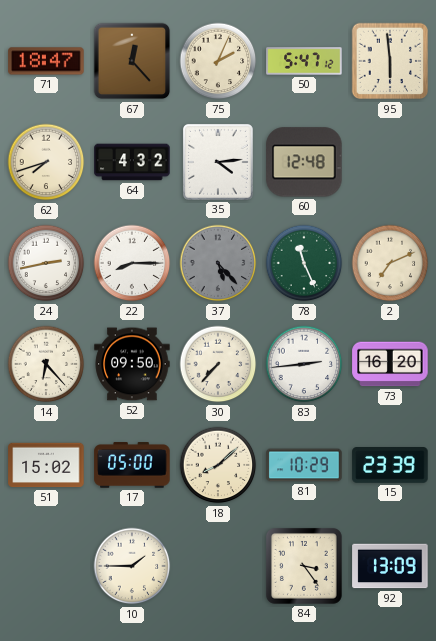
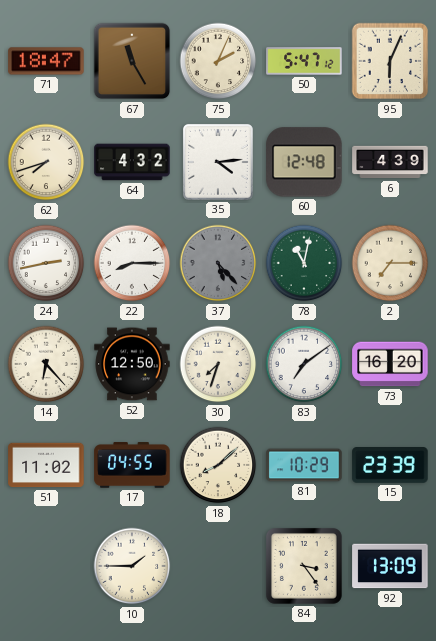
67: 12:23 -> 11:25 (132, 61)
95: 5:59 -> 6:04 (390, 61)
6: none -> 4:39 (390, 162)
78: 11:26 -> 11:02 (304, 263)
2: 7:11 -> 7:15 (390, 263)
52: 09:50 -> 12:50 (132, 364)
30: 7:37 -> 7:33 (218, 364)
83: 2:44 -> 7:09 (304, 364)
51: 15:02 -> 11:02 (46, 465)
17: 05:00 -> 04:55 (132, 465)
